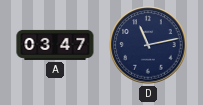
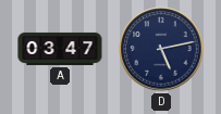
D: 11:13 -> 5:13 (161, 49)
